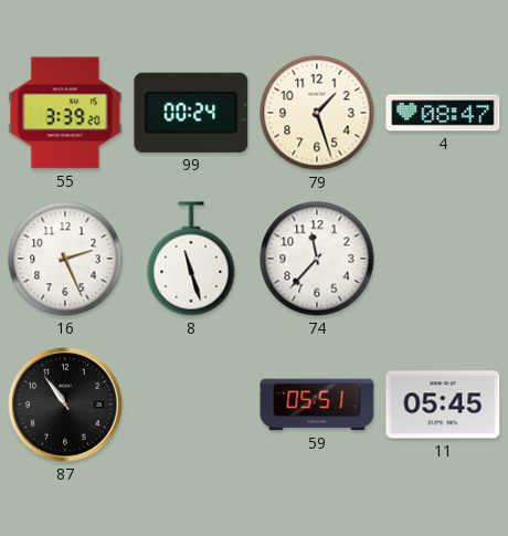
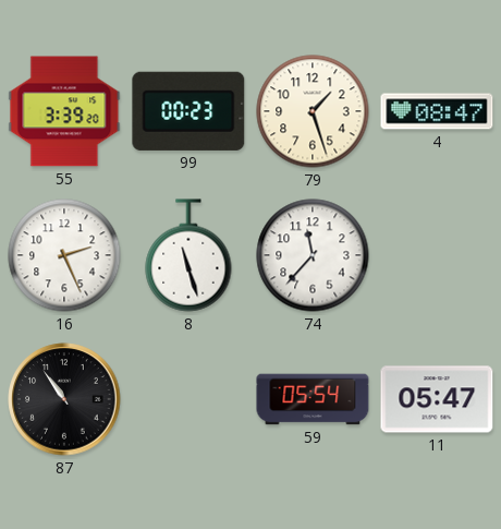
99: 00:24 -> 00:23 (188, 111)
59: 05:51 -> 05:54 (313, 399)
11: 05:45 -> 05:47 (437, 399)
